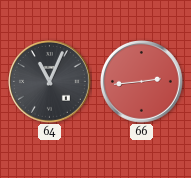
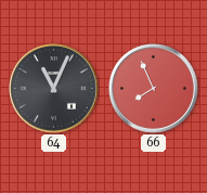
66: 2:44 -> 7:56 (154, 89)
